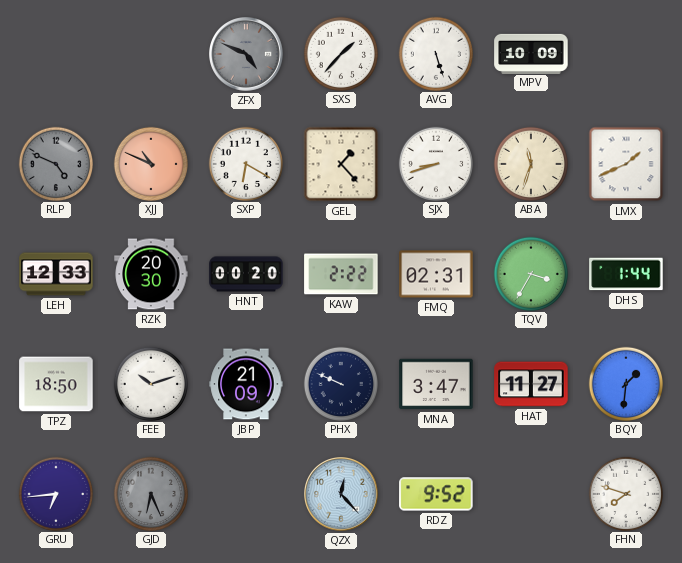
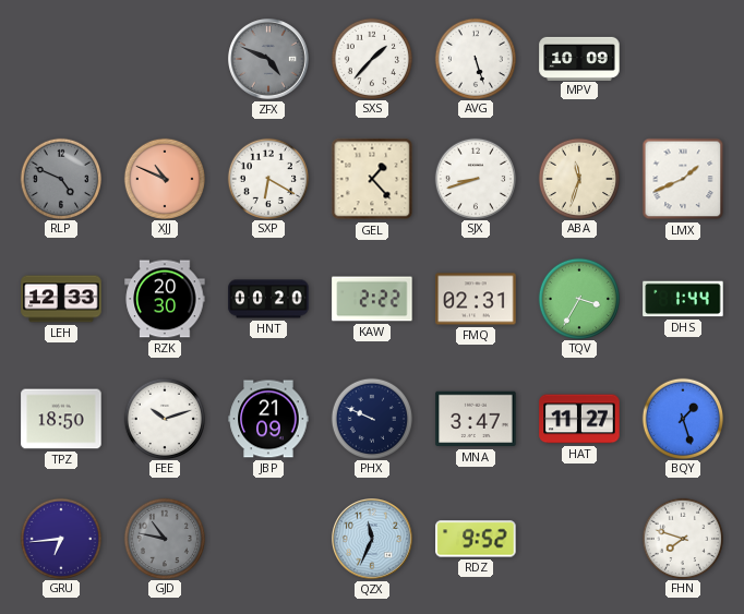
BQY: 1:31 -> 1:27 (682, 418)
GJD: 6:26 -> 10:47 (164, 538)
QZX: 12:23 -> 11:34 (373, 540)
